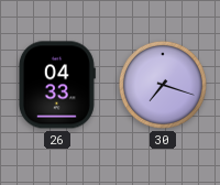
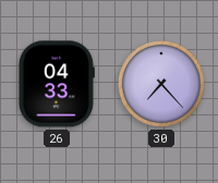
30: 7:18 -> 7:23 (161, 84)
